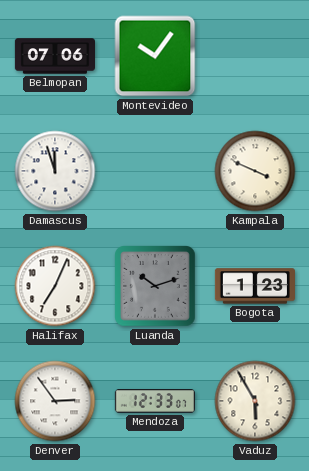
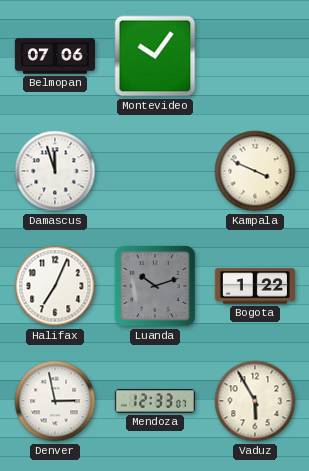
Bogota: 1:23 -> 1:22 (254, 286)
Denver: 2:54 -> 2:58 (55, 401)
